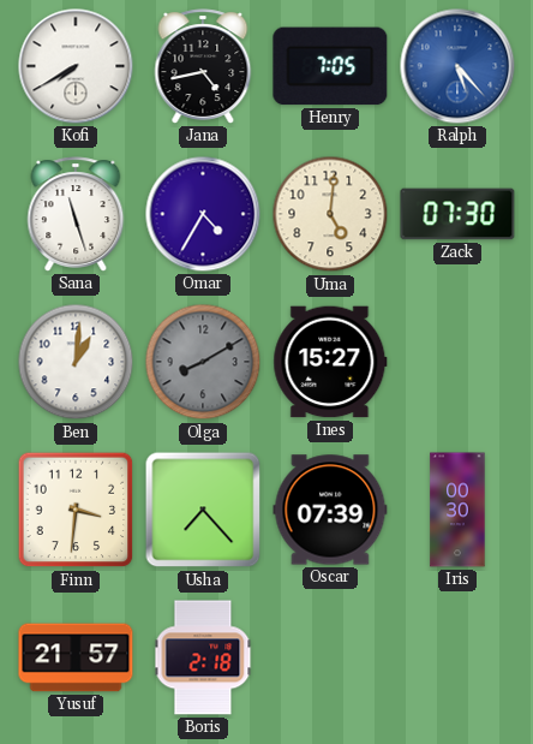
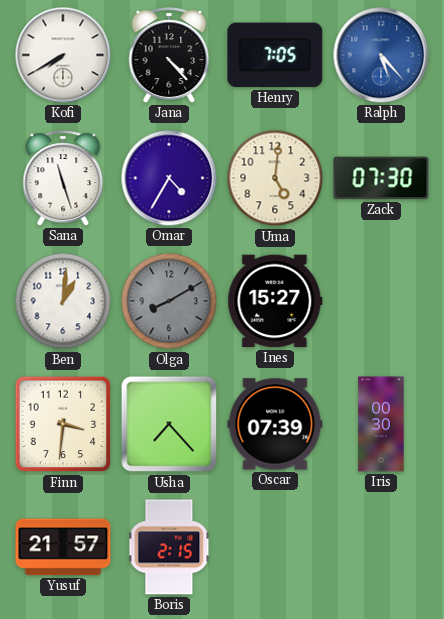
Jana: 4:43 -> 4:23 (169, 55)
Boris: 2:18 -> 2:15 (169, 547)
